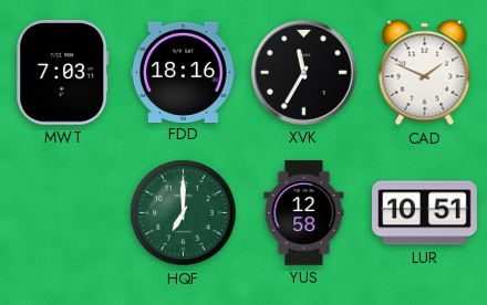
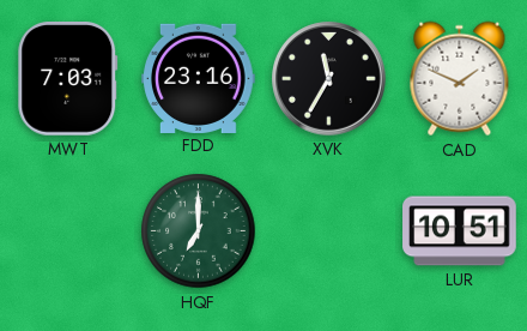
FDD: 18:16 -> 23:16 (199, 78)
YUS: 12:58 -> none (304, 213)
